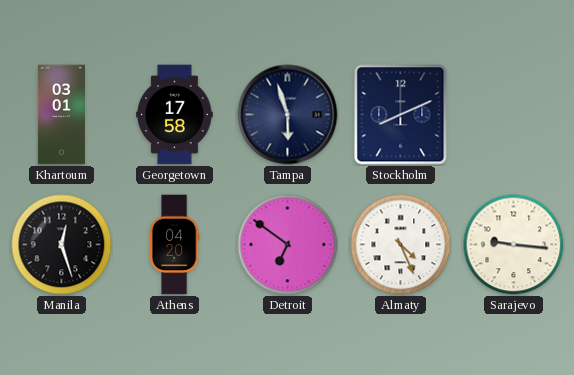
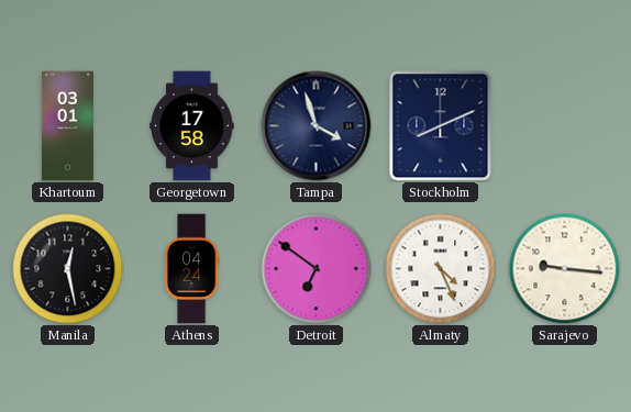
Tampa: 5:57 -> 3:57 (317, 126)
Manila: 12:27 -> 12:28 (68, 269)
Athens: 04:20 -> 04:24 (191, 269)
